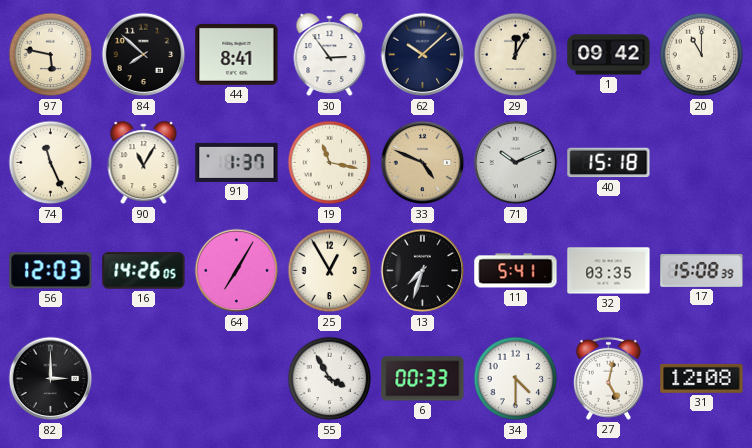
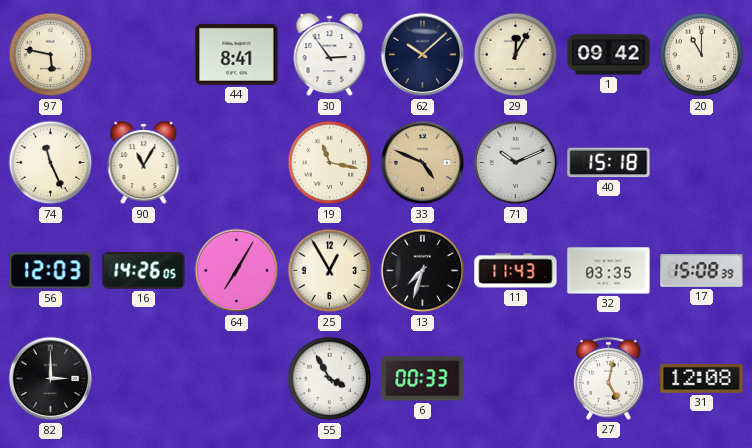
84: 7:52 -> none (144, 55)
91: 1:37 -> none (237, 162)
11: 5:41 -> 11:43 (516, 271)
34: 4:30 -> none (516, 379)
